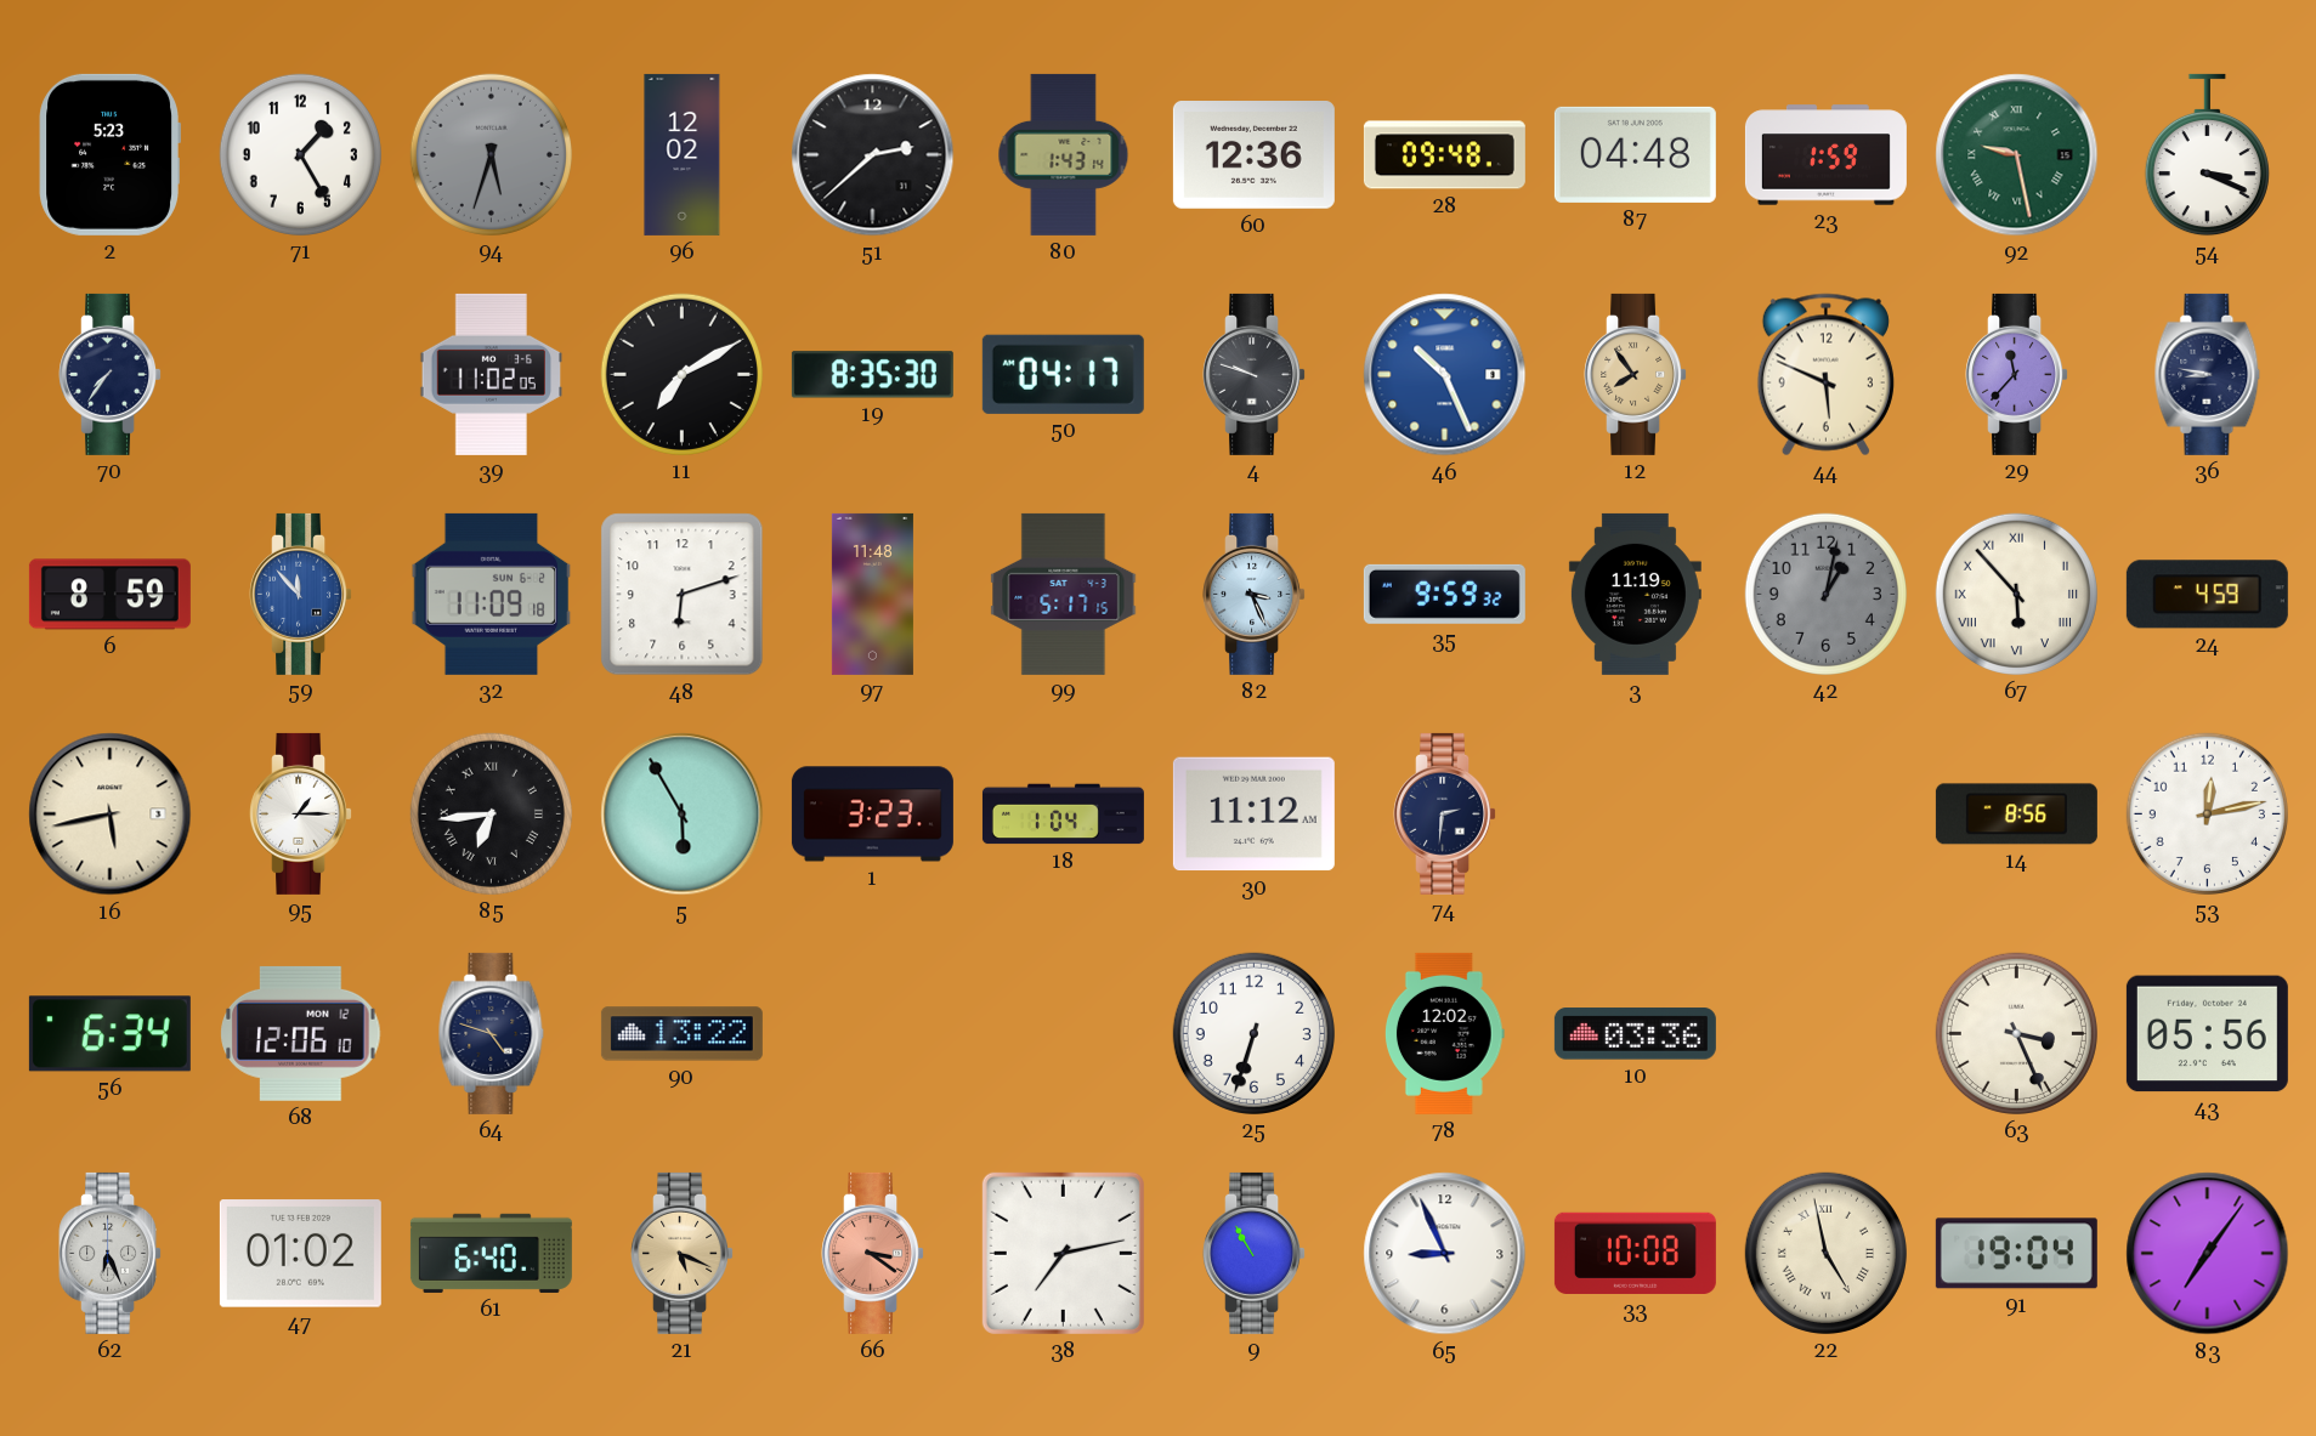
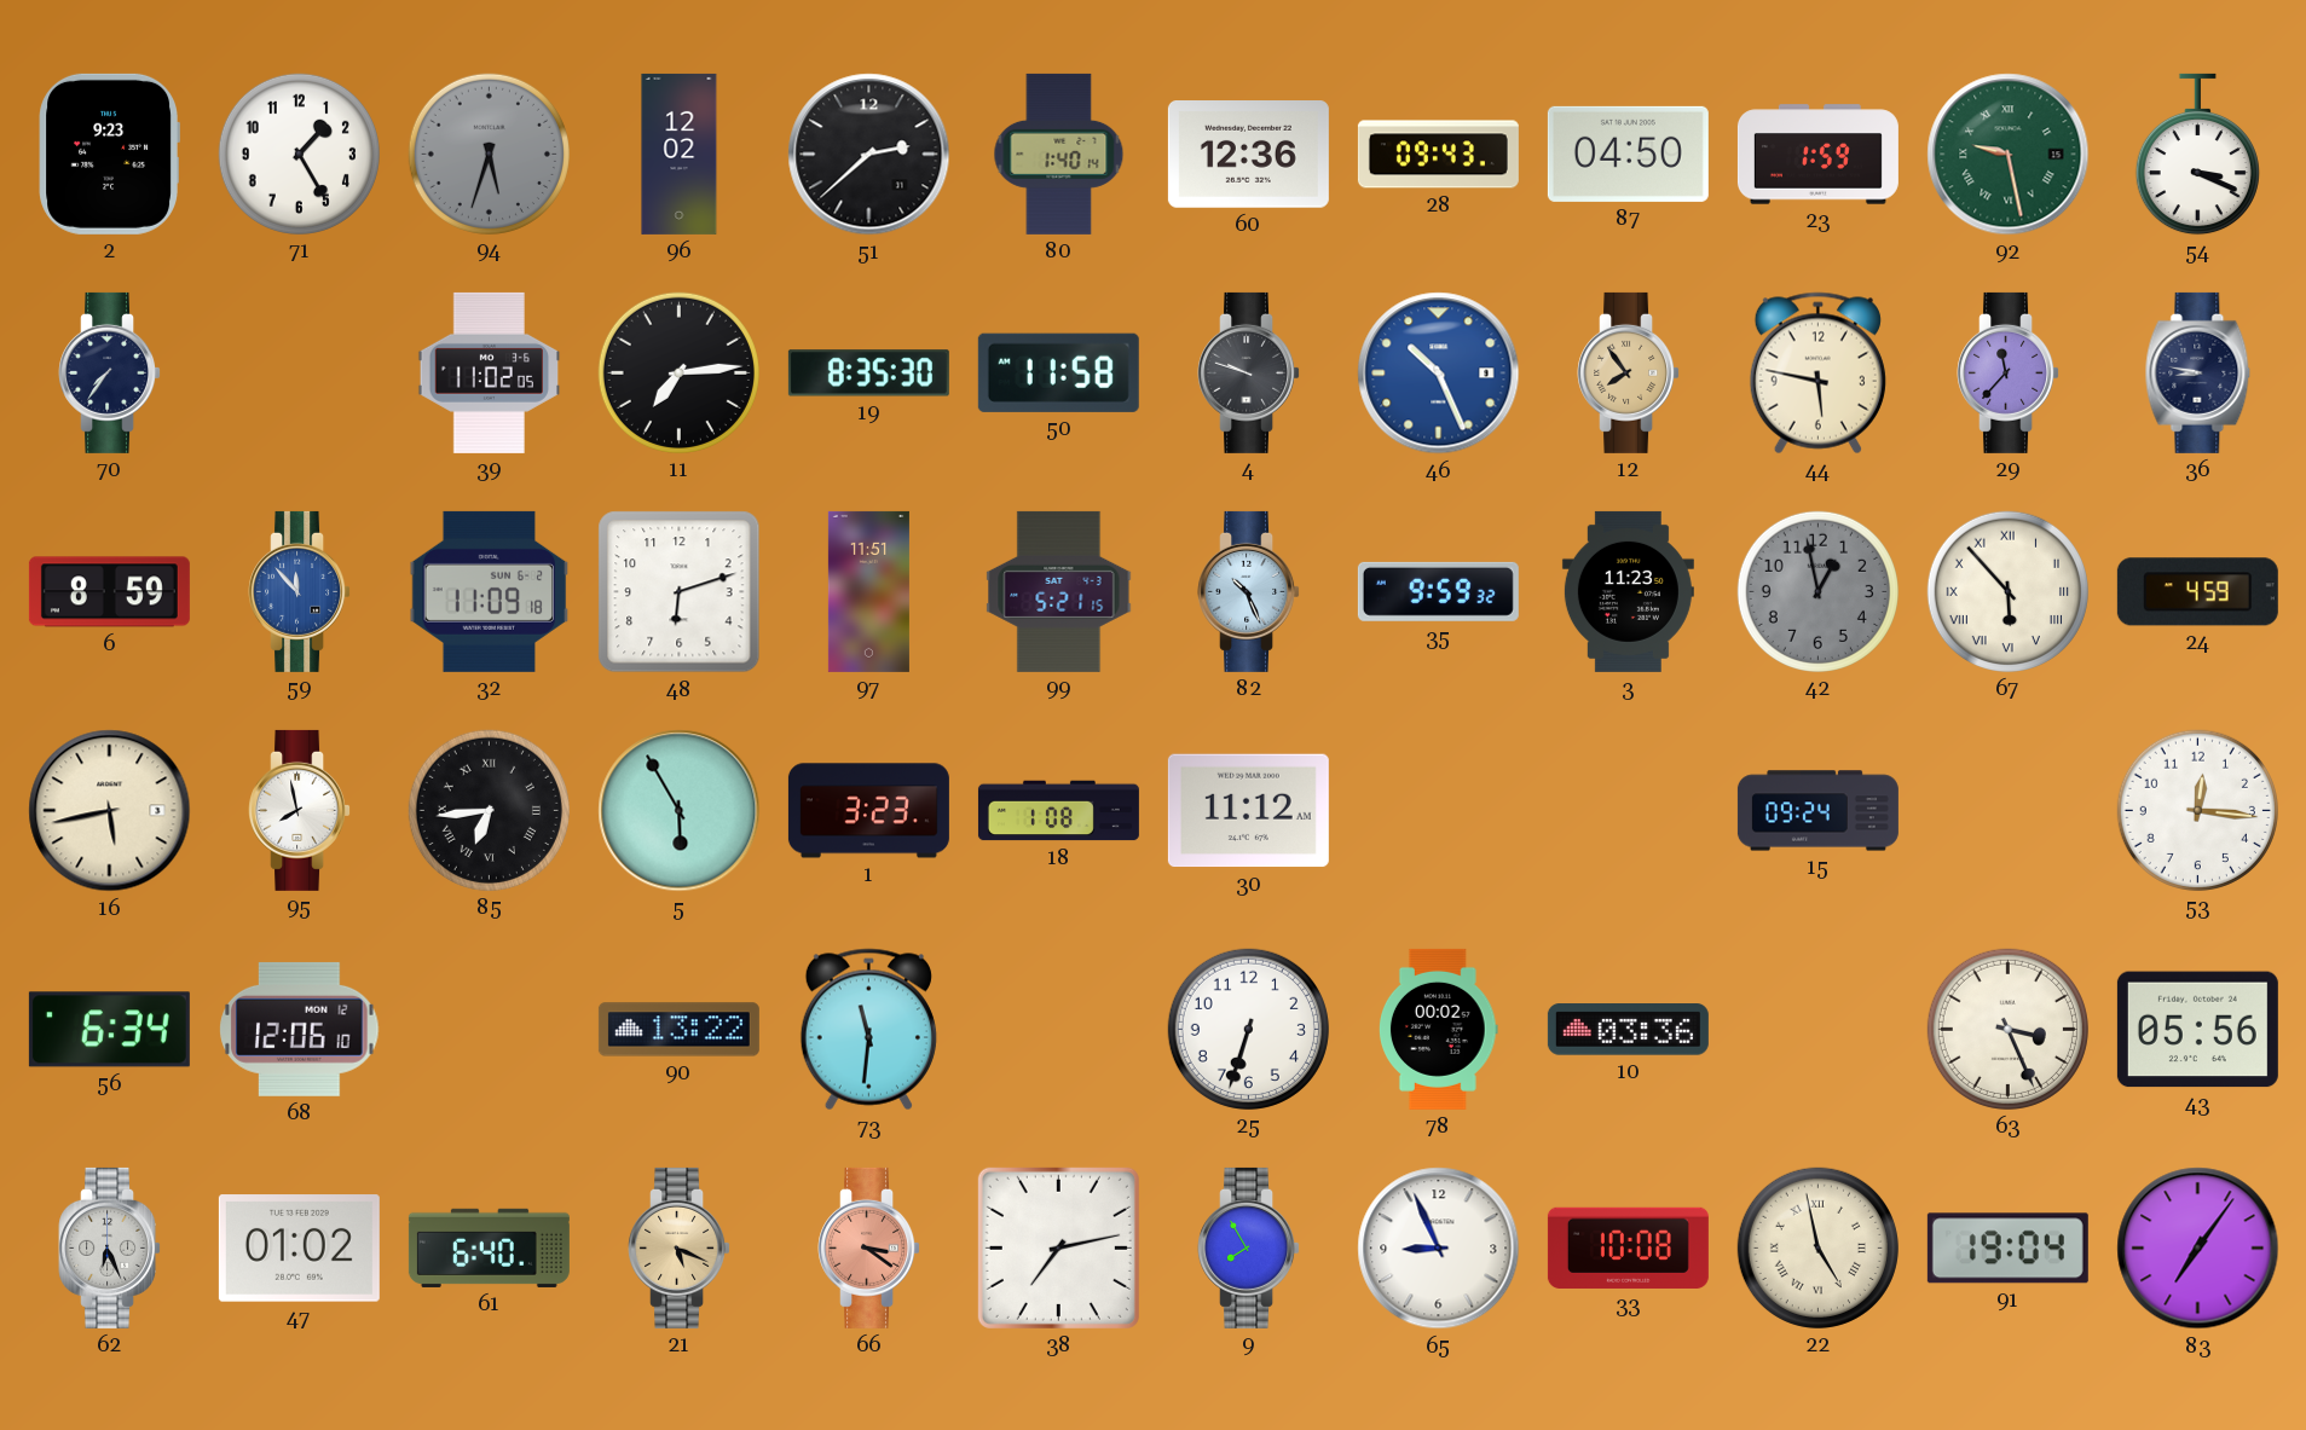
2: 5:23 -> 9:23 (109, 154)
80: 1:43 -> 1:40 (1059, 154)
28: 09:48 -> 09:43 (1438, 155)
87: 04:48 -> 04:50 (1628, 154)
11: 7:10 -> 7:14 (678, 372)
50: 04:17 -> 11:58 (1058, 372)
44: 5:49 -> 5:47 (1817, 374)
97: 11:48 -> 11:51 (868, 591)
99: 5:17 -> 5:21 (1059, 591)
82: 3:26 -> 10:26 (1249, 591)
3: 11:19 -> 11:23 (1628, 591)
42: 1:02 -> 12:58 (1817, 591)
95: 1:15 -> 7:58 (300, 810)
18: 1:04 -> 1:08 (1058, 811)
74: 2:31 -> none (1445, 813)
15: none -> 09:24 (1817, 811)
14: 8:56 -> none (2016, 815)
53: 12:13 -> 12:16 (2197, 810)
64: 4:48 -> none (492, 1033)
73: none -> 11:31 (868, 1030)
78: 12:02 -> 00:02 (1438, 1029)
9: 10:55 -> 7:55 (1249, 1247)
